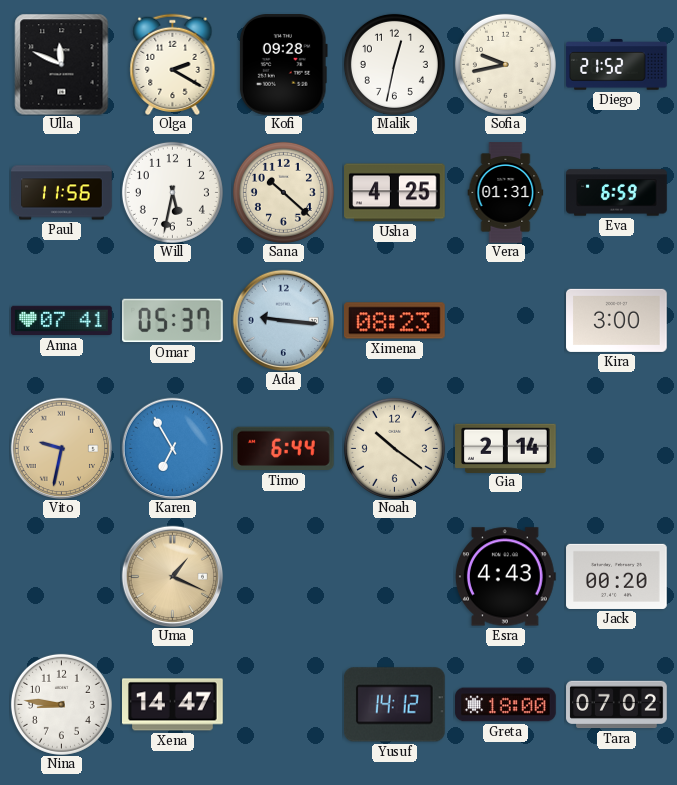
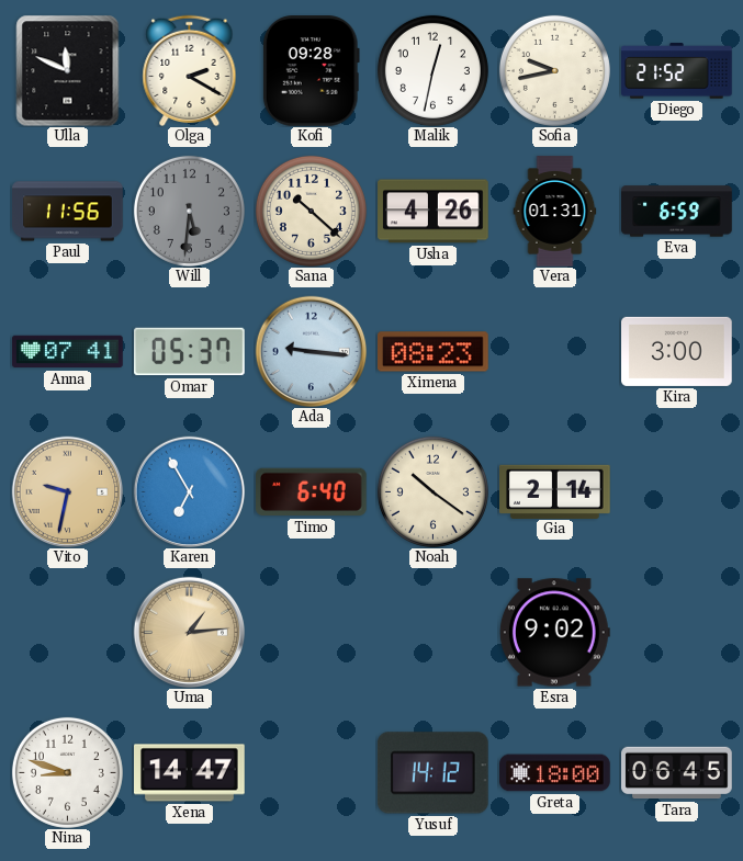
Will: 5:32 -> 5:31 (189, 211)
Will dial: white -> grey (189, 211)
Usha: 4:25 -> 4:26 (434, 212)
Timo: 6:44 -> 6:40 (312, 492)
Uma: 1:19 -> 1:14 (189, 632)
Esra: 4:43 -> 9:02 (554, 633)
Jack: 00:20 -> none (617, 576)
Nina: 8:46 -> 8:48 (67, 772)
Tara: 07:02 -> 06:45 (677, 773)
